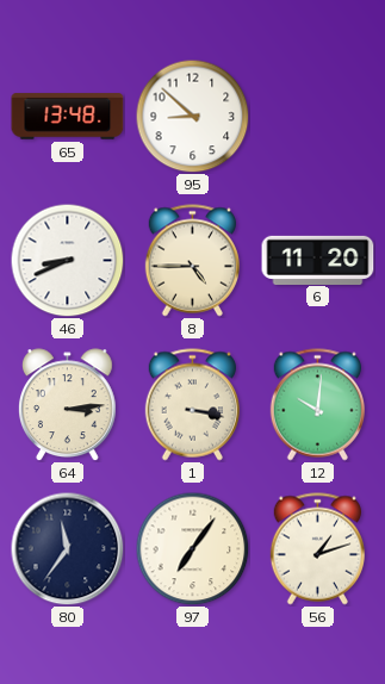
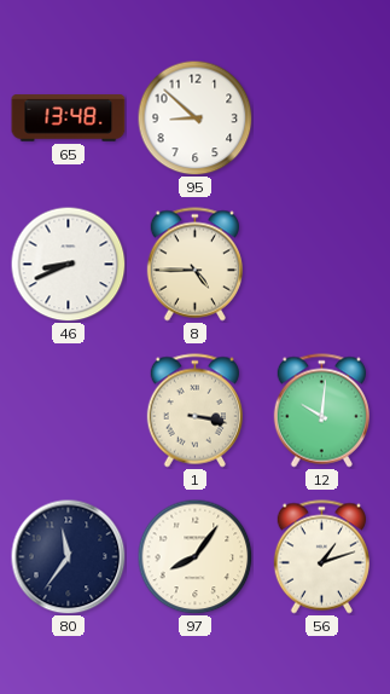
6: 11:20 -> none (318, 260)
64: 3:14 -> none (68, 405)
97: 7:06 -> 8:06 (194, 556)
